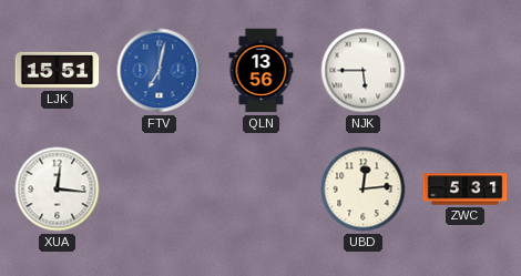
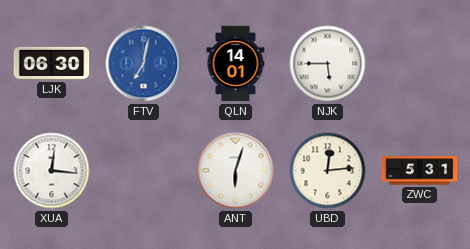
LJK: 15:51 -> 06:30 (52, 63)
QLN: 13:56 -> 14:01 (236, 64)
ANT: none -> 6:03 (236, 171)
